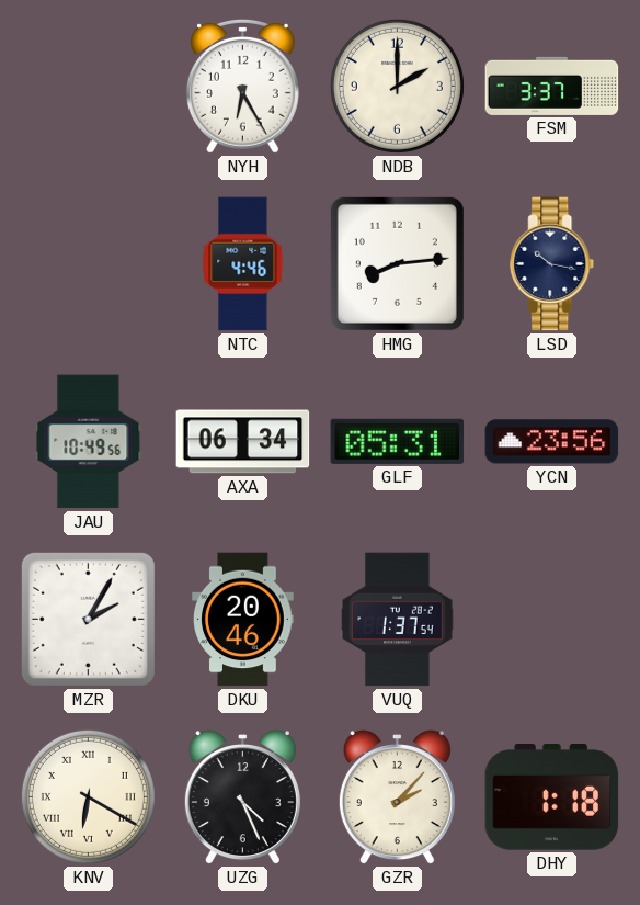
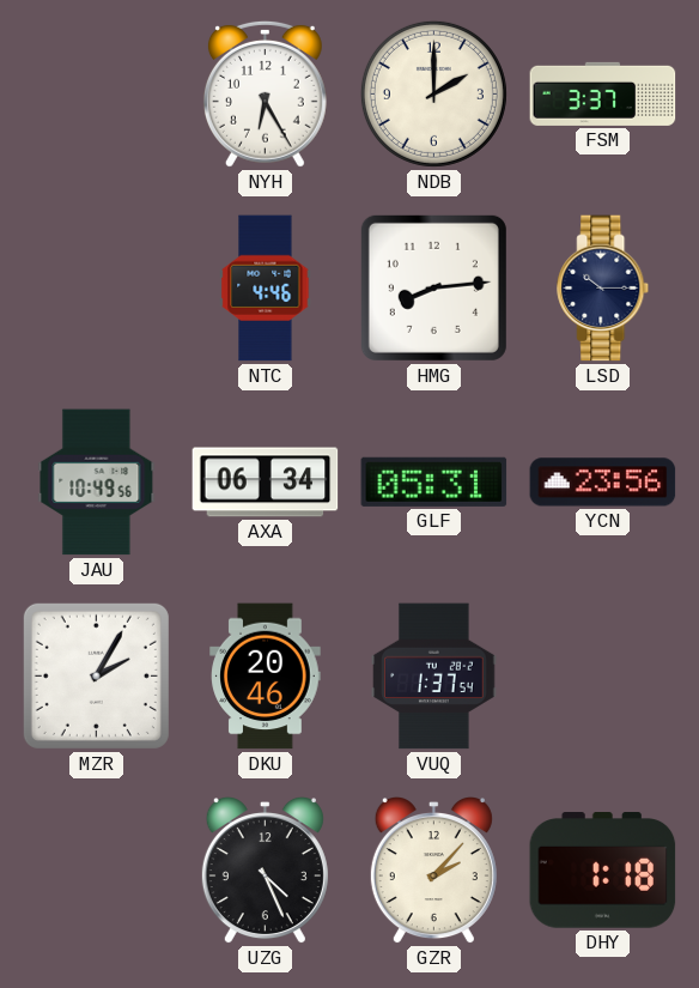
LSD: 10:17 -> 10:15 (603, 289)
KNV: 6:20 -> none (88, 796)
